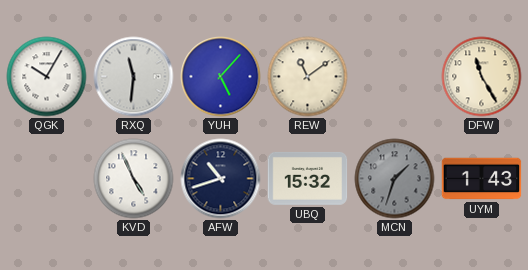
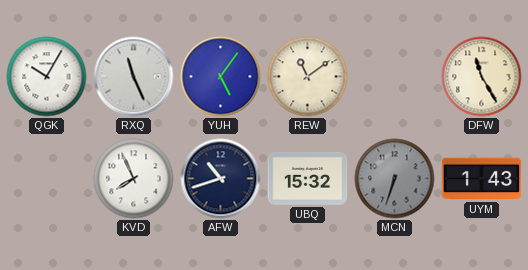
RXQ: 11:31 -> 11:26 (134, 77)
YUH: 5:07 -> 5:06 (221, 77)
KVD: 4:56 -> 7:56 (134, 179)
MCN: 1:33 -> 6:33 (395, 179)
